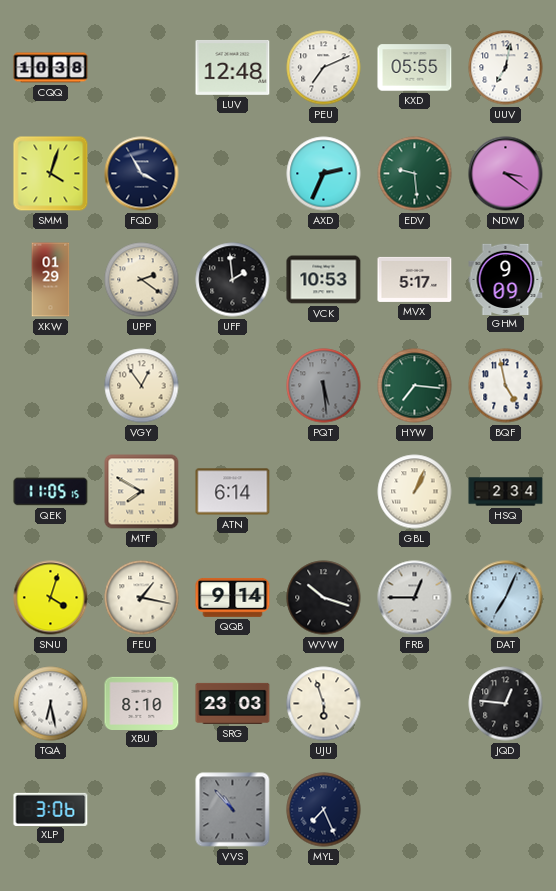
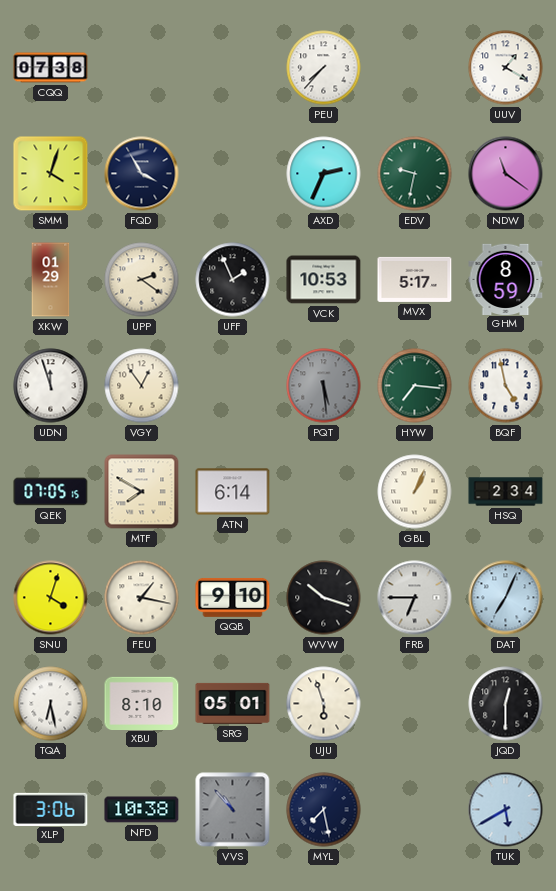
CQQ: 10:38 -> 07:38 (51, 68)
LUV: 12:48 -> none (233, 67)
PEU: 7:11 -> 7:37 (324, 68)
KXD: 05:55 -> none (415, 68)
UUV: 7:02 -> 1:20 (506, 68)
EDV: 9:29 -> 9:32 (415, 174)
NDW: 3:21 -> 11:21 (506, 174)
UFF: 1:59 -> 1:56 (233, 280)
GHM: 9:09 -> 8:59 (506, 279)
UDN: none -> 11:57 (51, 386)
QEK: 11:05 -> 07:05 (51, 492)
QQB: 9:14 -> 9:10 (233, 597)
FRB: 12:45 -> 6:45 (415, 598)
SRG: 23:03 -> 05:01 (233, 703)
JQD: 12:46 -> 12:30 (506, 704)
NFD: none -> 10:38 (142, 810)
MYL: 7:26 -> 7:28 (324, 810)
TUK: none -> 5:40 (506, 810)
